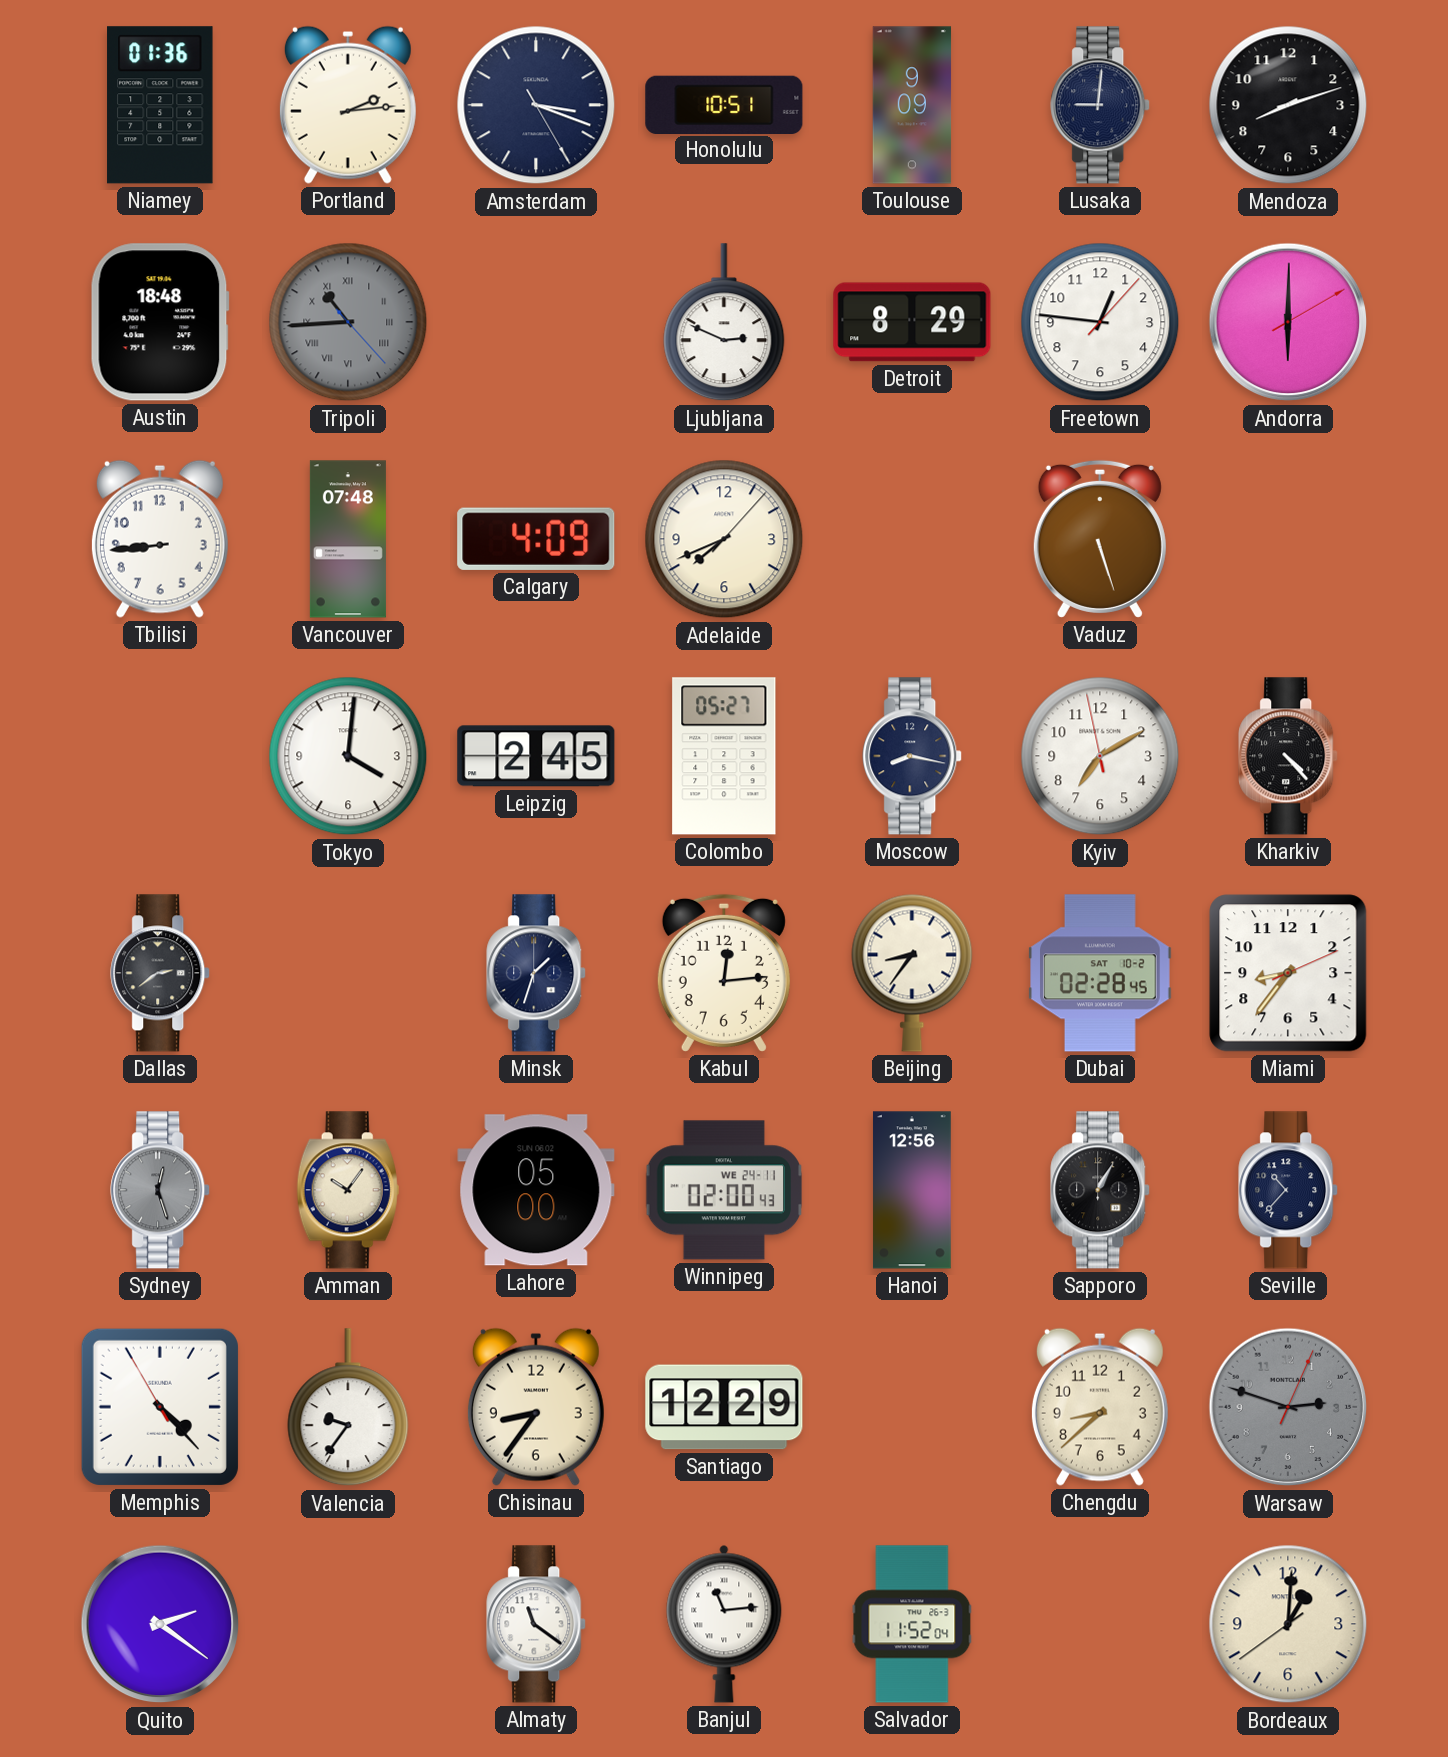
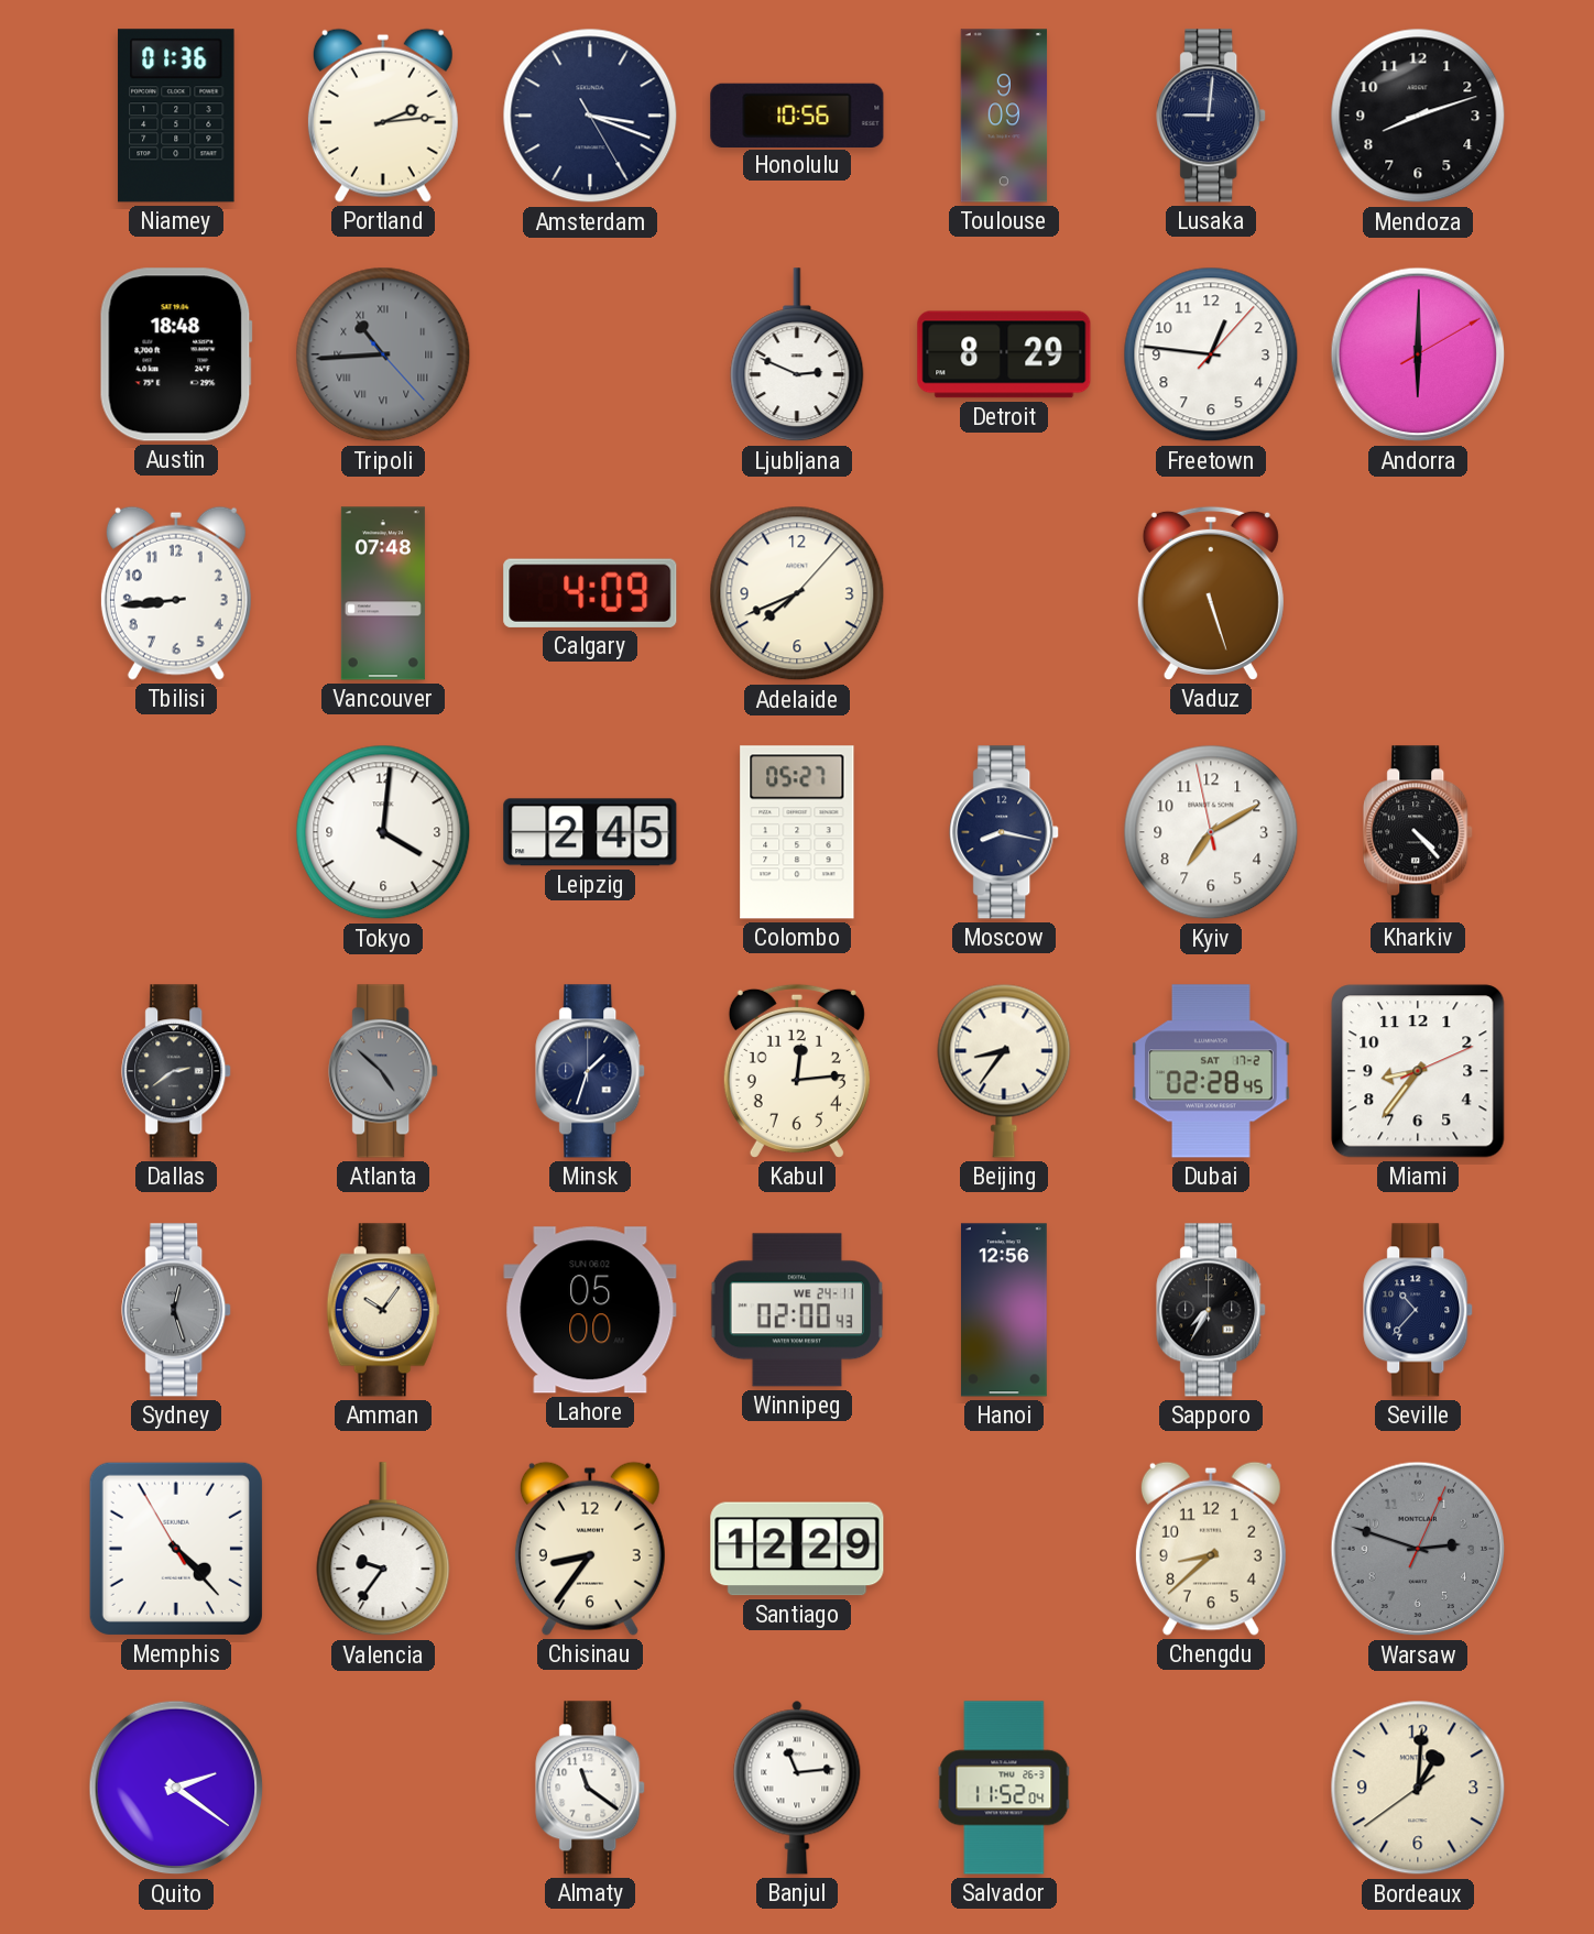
Honolulu: 10:51 -> 10:56 (797, 114)
Atlanta: none -> 4:52 (384, 1071)
Dubai date: SAT 10-2 -> SAT 17-2 (1211, 1071)
Sapporo: 1:05 -> 7:35 (1212, 1310)
